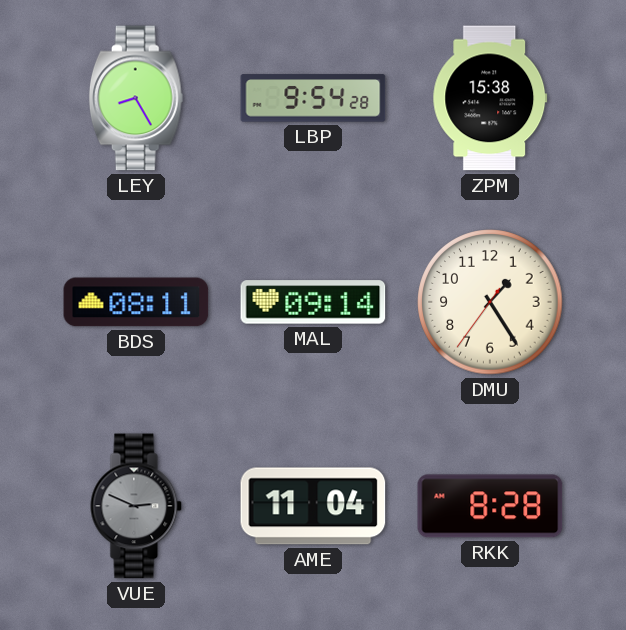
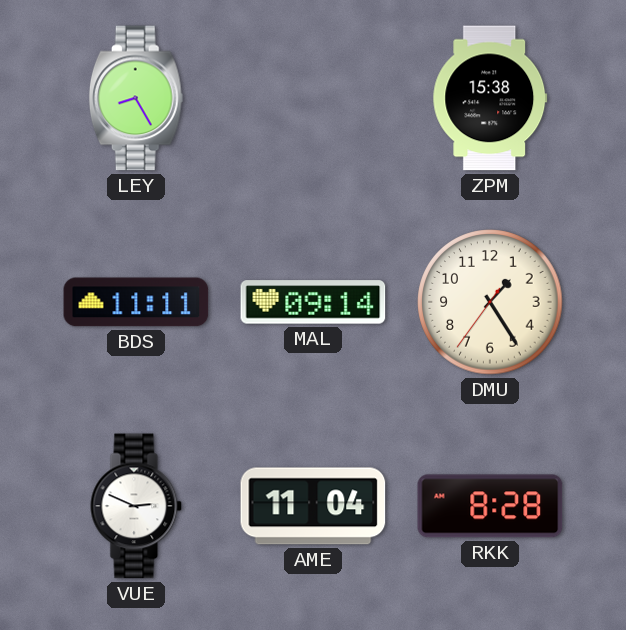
LBP: 9:54 -> none (313, 98)
BDS: 08:11 -> 11:11 (136, 302)
VUE dial: grey -> white (136, 506)
